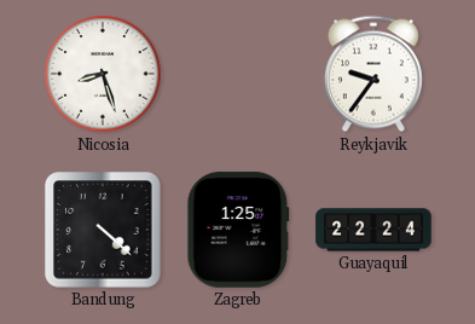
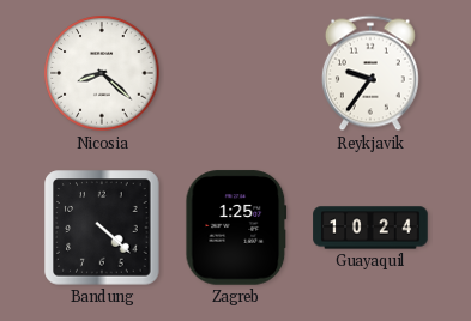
Nicosia: 8:27 -> 8:22 (102, 73)
Guayaquil: 22:24 -> 10:24 (370, 228)
